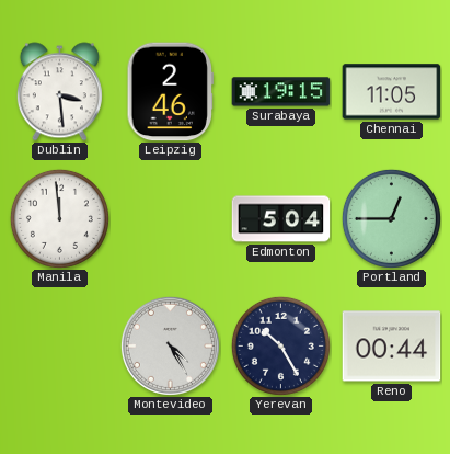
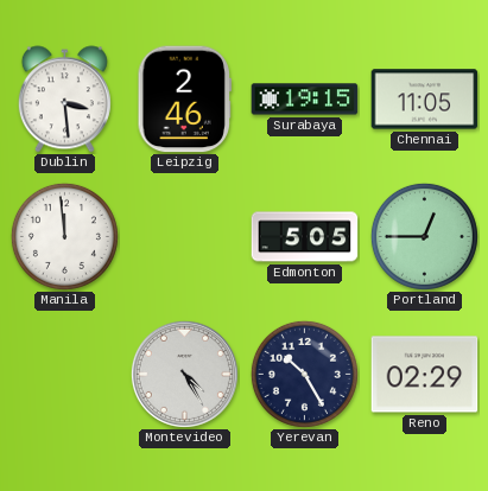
Edmonton: 5:04 -> 5:05 (305, 237)
Reno: 00:44 -> 02:29 (425, 375)
